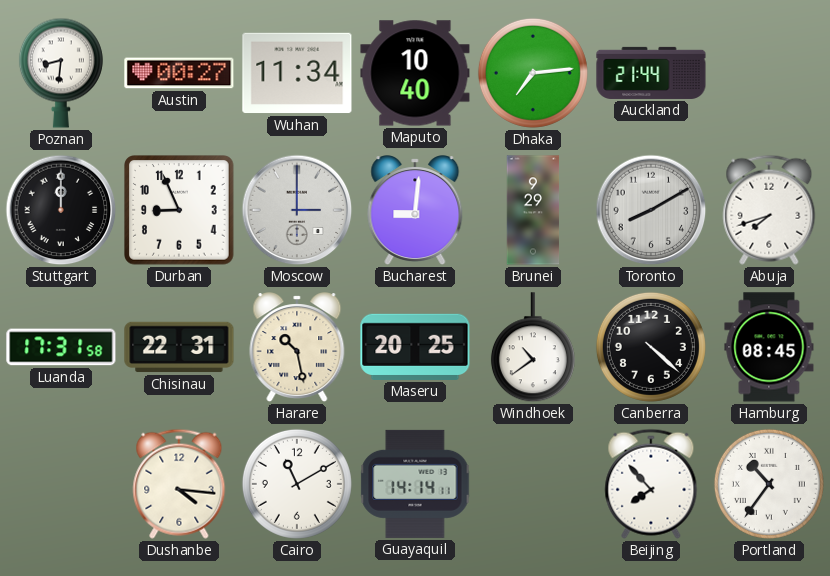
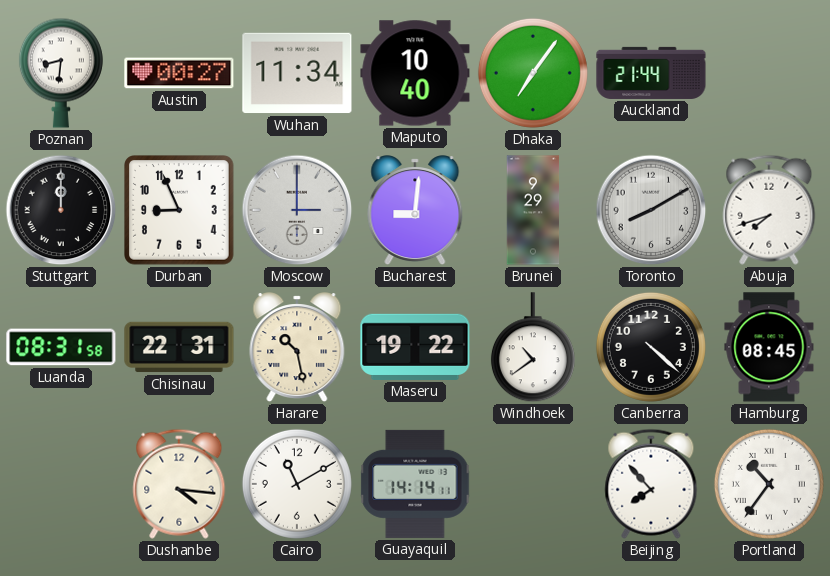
Dhaka: 7:14 -> 7:06 (533, 73)
Luanda: 17:31 -> 08:31 (61, 347)
Maseru: 20:25 -> 19:22 (415, 347)
